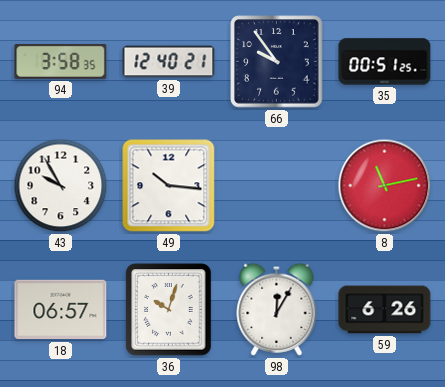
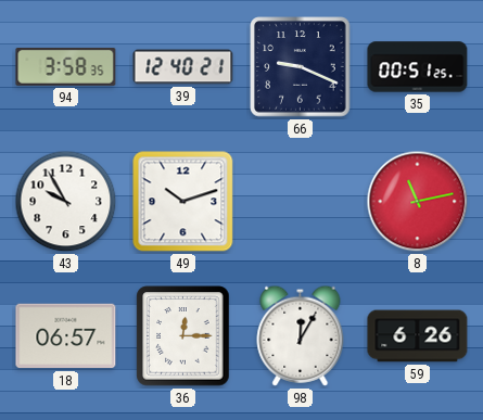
66: 9:54 -> 9:19 (301, 67)
49: 10:16 -> 10:12 (183, 202)
36: 10:03 -> 12:15 (183, 336)
